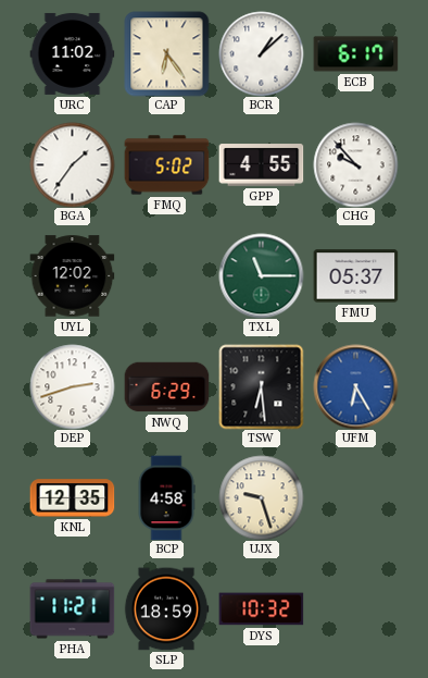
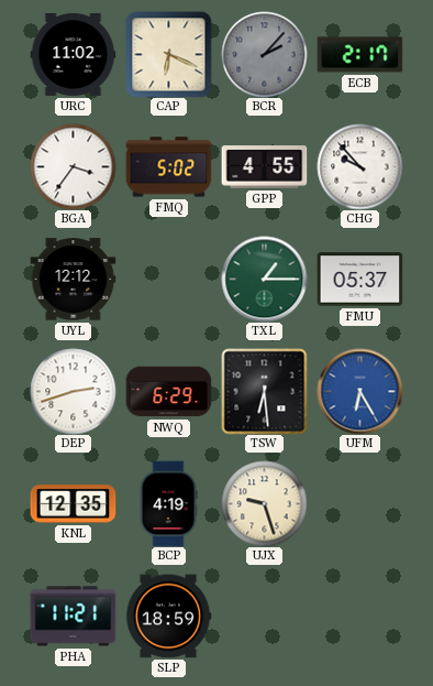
CAP: 6:24 -> 6:19 (168, 54)
BCR: 1:08 -> 2:07 (264, 54)
BCR dial: white -> grey (264, 54)
ECB: 6:17 -> 2:17 (359, 55)
BGA: 1:36 -> 3:36 (73, 166)
UYL: 12:02 -> 12:12 (73, 280)
TXL: 11:15 -> 1:15 (264, 279)
BCP: 4:58 -> 4:19 (168, 503)
DYS: 10:32 -> none (261, 609)
